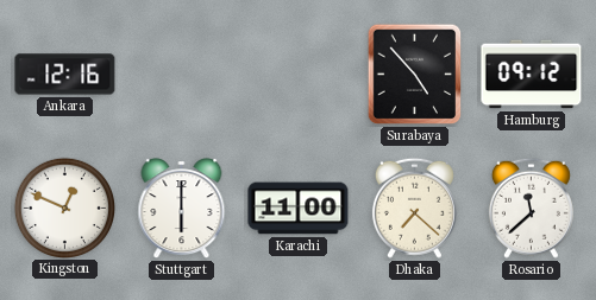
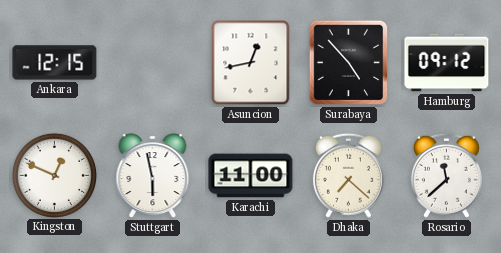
Ankara: 12:16 -> 12:15 (55, 63)
Asuncion: none -> 12:43 (251, 63)
Stuttgart: 6:00 -> 5:58 (153, 176)
